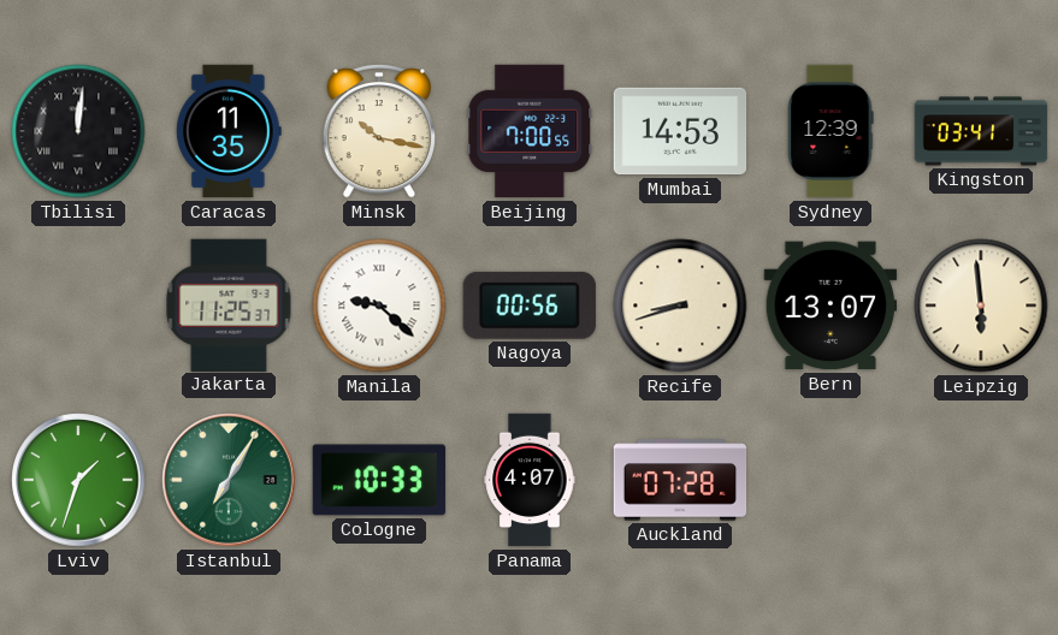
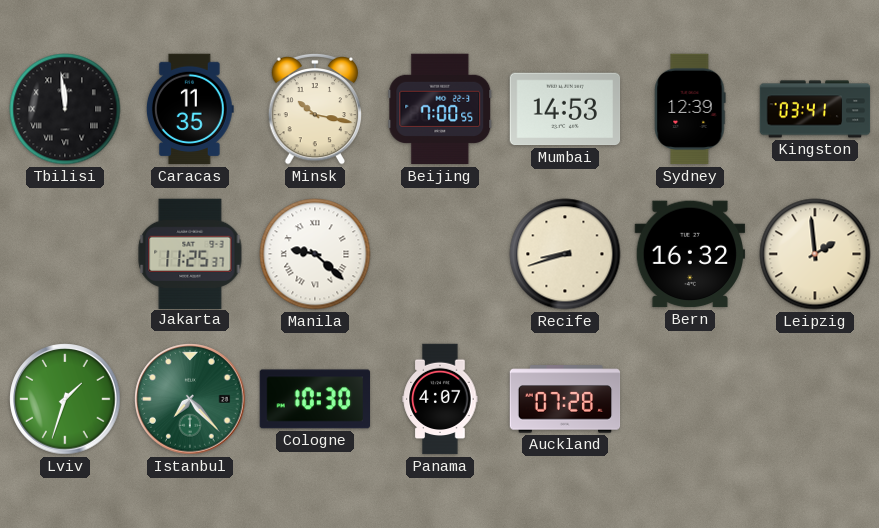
Tbilisi: 12:01 -> 11:59 (65, 109)
Nagoya: 00:56 -> none (530, 305)
Bern: 13:07 -> 16:32 (690, 254)
Leipzig: 5:59 -> 1:59 (815, 254)
Istanbul: 7:05 -> 7:23 (190, 399)
Cologne: 10:33 -> 10:30 (315, 399)
